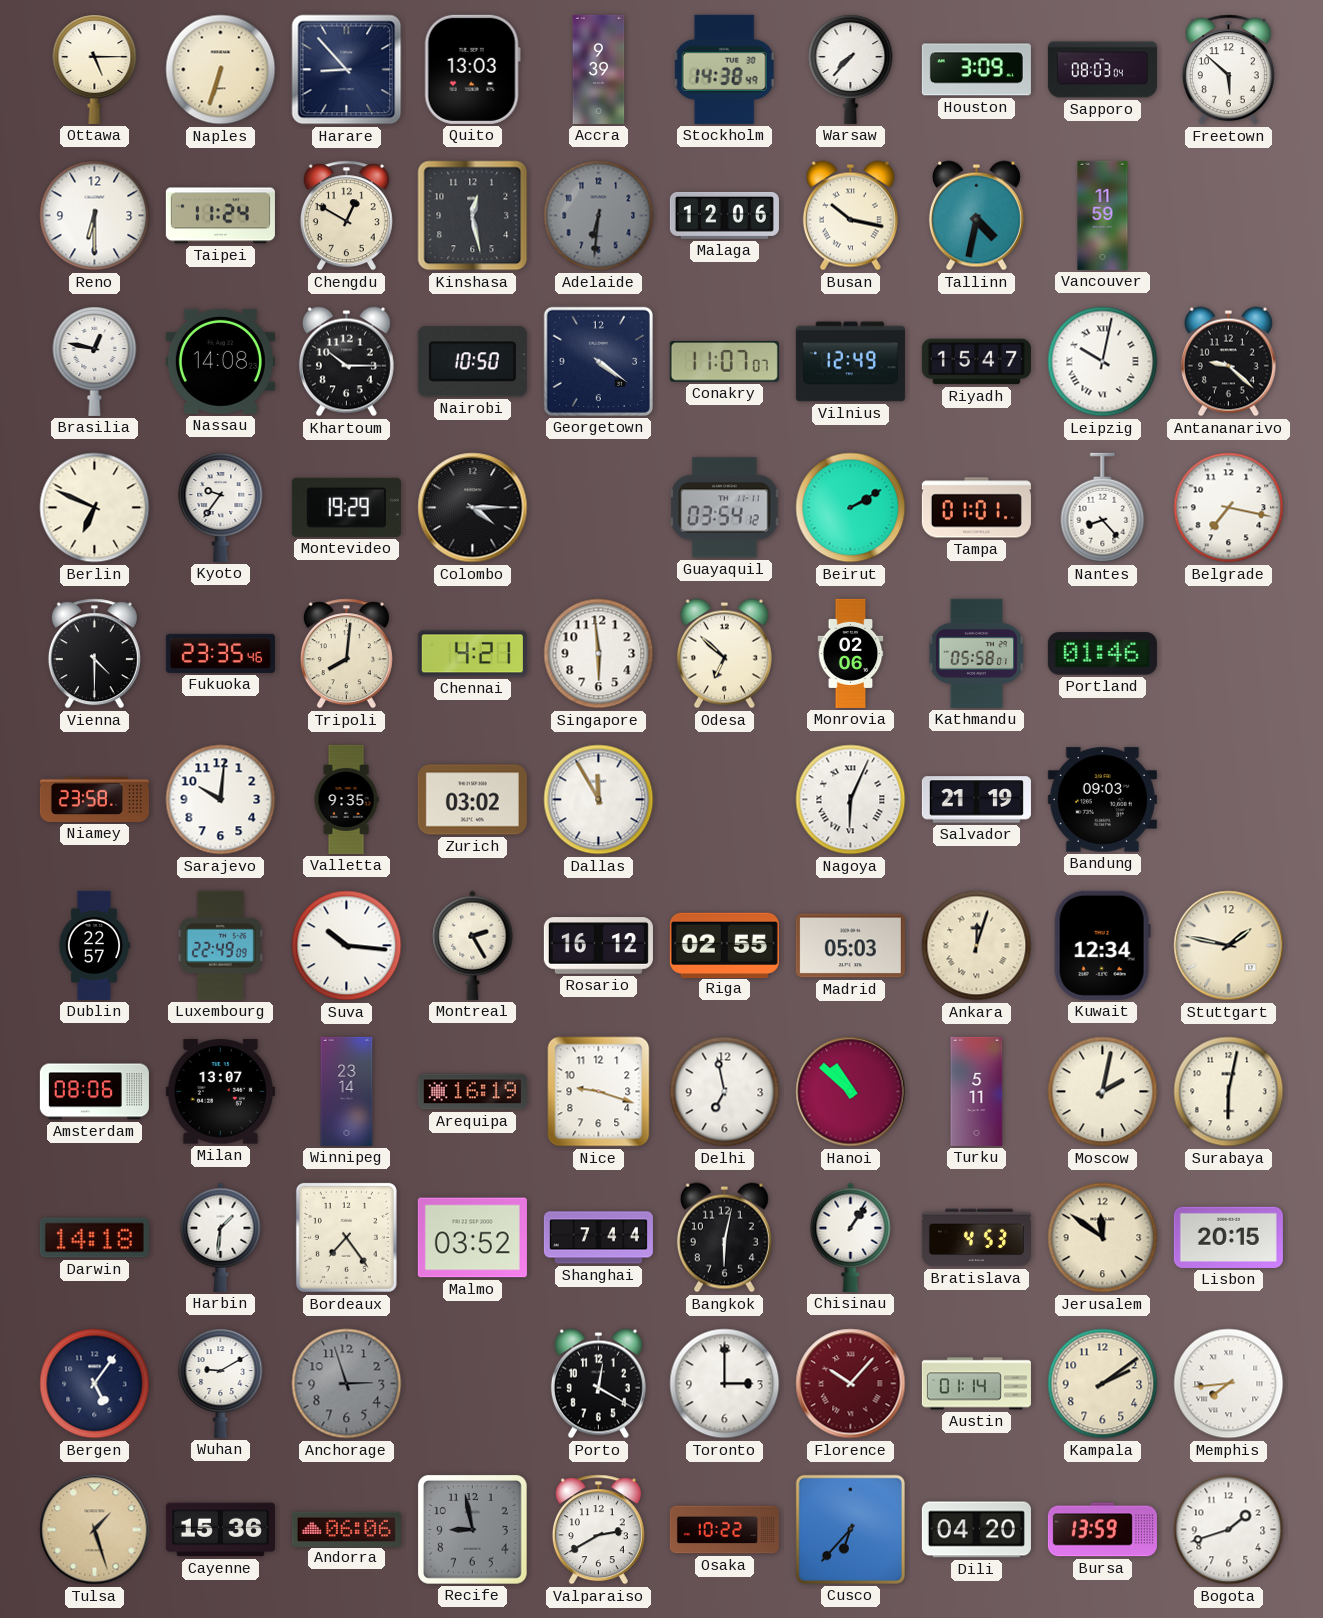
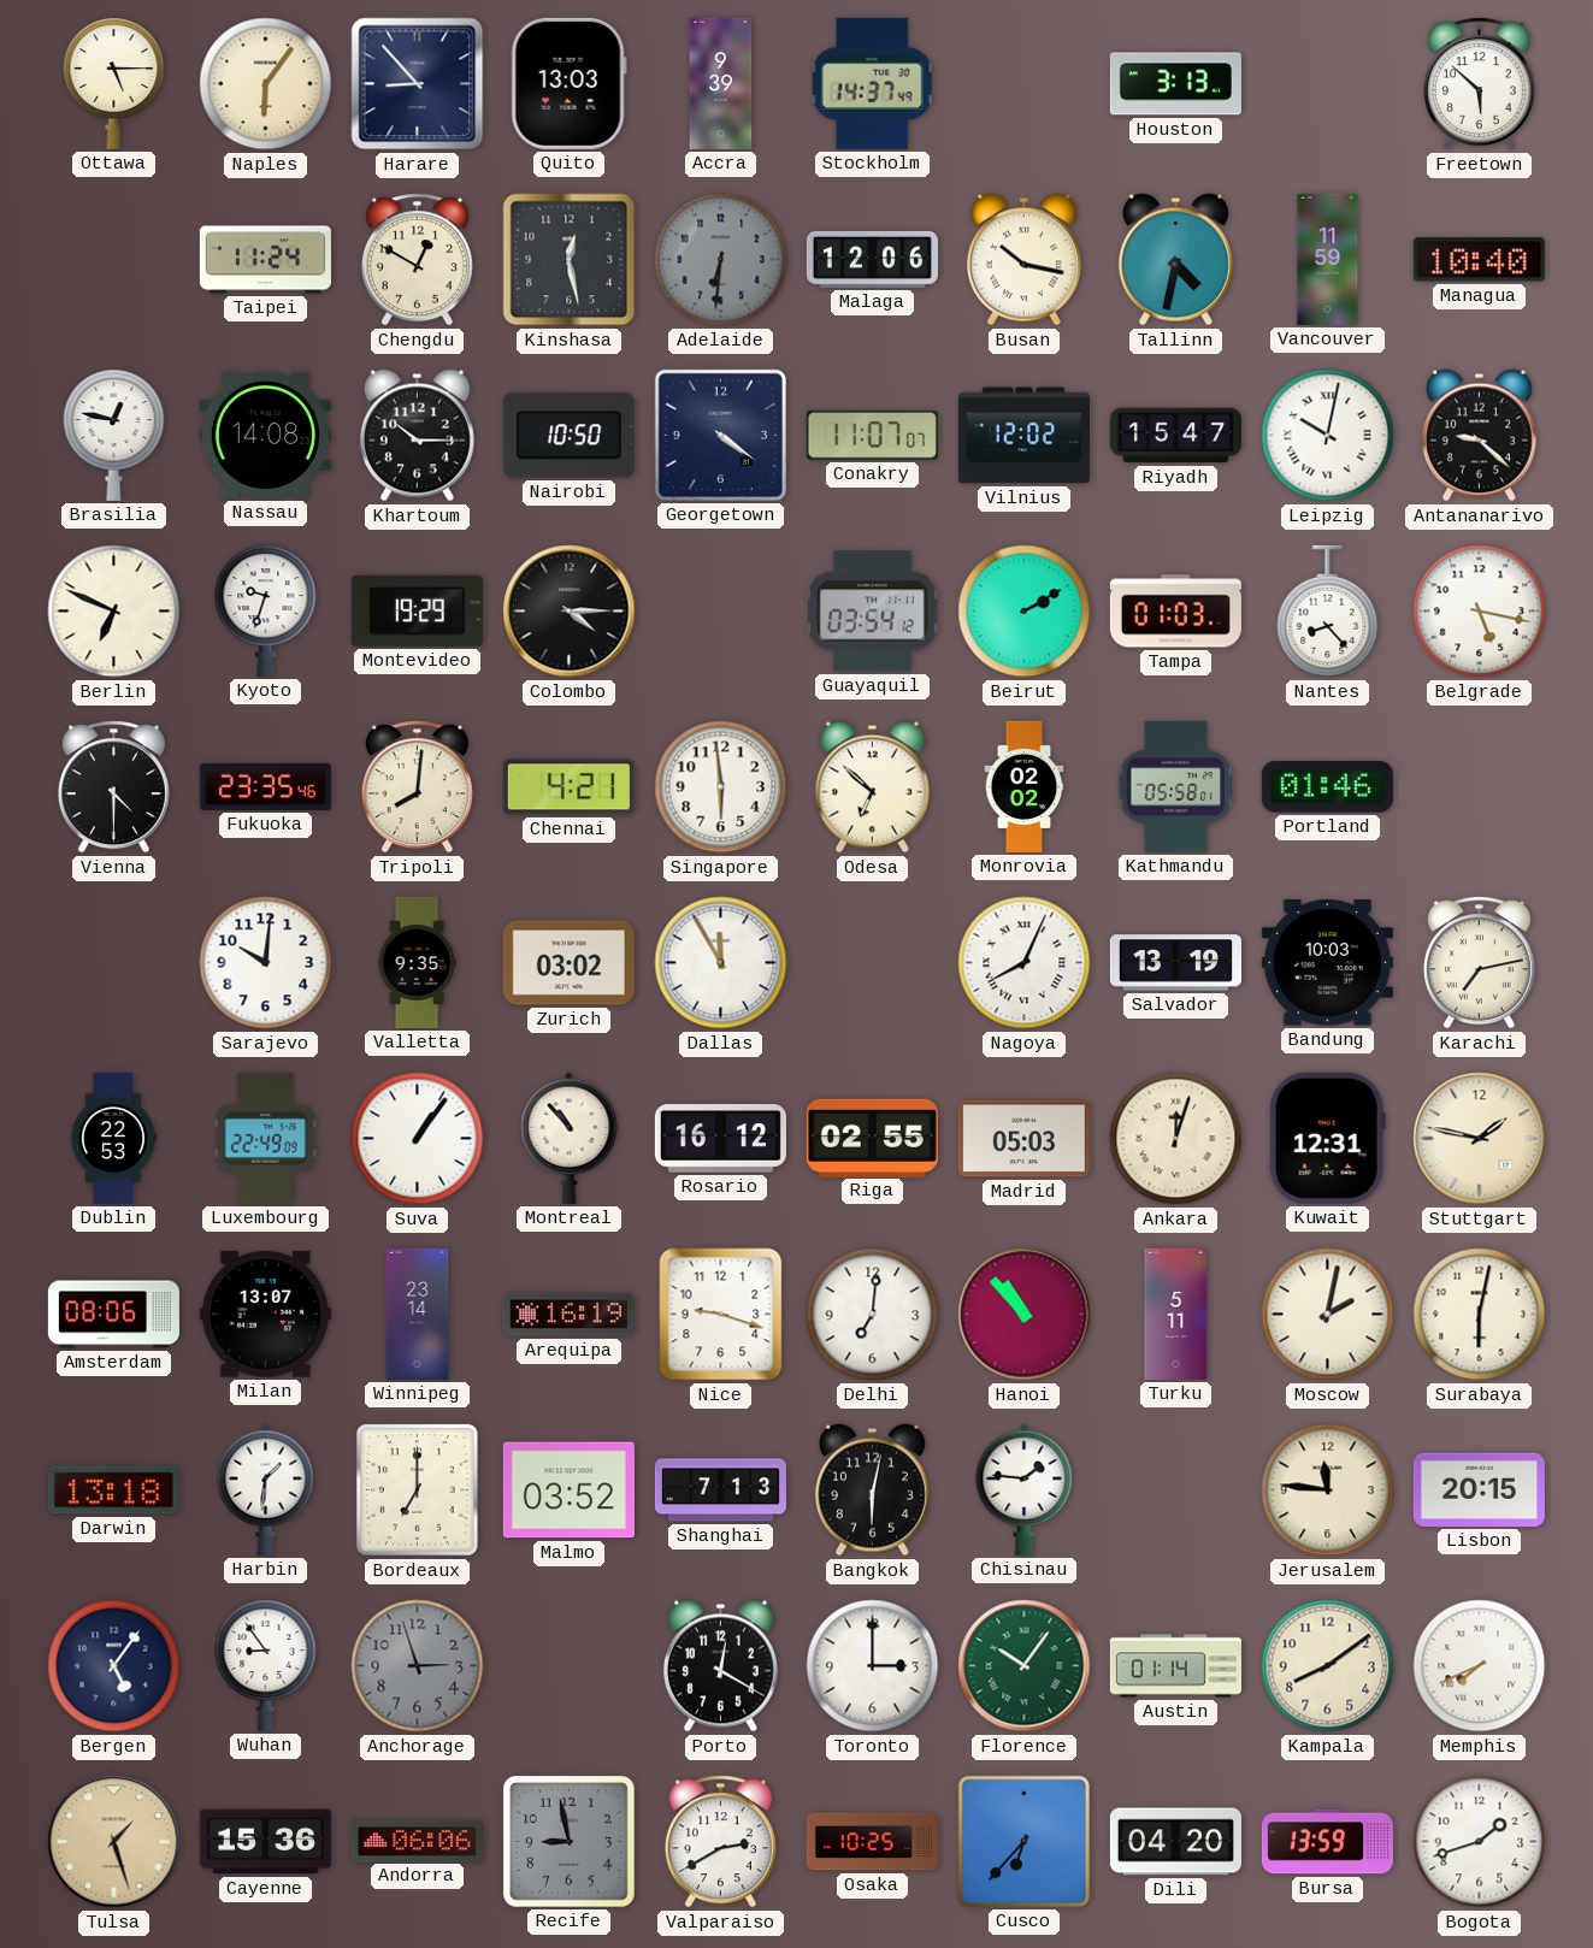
Naples: 6:33 -> 6:06 (266, 84)
Stockholm: 14:38 -> 14:37 (872, 83)
Warsaw: 7:37 -> none (851, 69)
Houston: 3:09 -> 3:13 (1175, 84)
Sapporo: 08:03 -> none (1102, 70)
Reno: 6:30 -> none (95, 216)
Managua: none -> 10:40 (1479, 260)
Vilnius: 12:49 -> 12:02 (1023, 436)
Kyoto: 9:36 -> 9:33 (266, 610)
Tampa: 01:01 -> 01:03 (1175, 612)
Belgrade: 7:17 -> 5:17 (1480, 612)
Monrovia: 02:06 -> 02:02 (1025, 786)
Niamey: 23:58 -> none (94, 799)
Nagoya: 6:04 -> 8:04 (1025, 963)
Salvador: 21:19 -> 13:19 (1175, 963)
Bandung: 09:03 -> 10:03 (1327, 963)
Karachi: none -> 7:13 (1479, 963)
Dublin: 22:57 -> 22:53 (113, 1138)
Suva: 10:16 -> 1:06 (418, 1139)
Montreal: 2:25 -> 10:53 (570, 1138)
Kuwait: 12:34 -> 12:31 (1327, 1138)
Delhi: 6:58 -> 7:01 (873, 1315)
Hanoi: 10:52 -> 10:53 (1025, 1315)
Darwin: 14:18 -> 13:18 (113, 1490)
Bordeaux: 7:24 -> 7:00 (417, 1489)
Shanghai: 7:44 -> 7:13 (720, 1490)
Chisinau: 1:06 -> 1:46 (1025, 1489)
Bratislava: 4:53 -> none (976, 1238)
Jerusalem: 11:51 -> 11:46 (1328, 1490)
Wuhan: 9:10 -> 8:54 (266, 1665)
Florence: 10:07 -> 10:06 (1025, 1666)
Florence dial: burgundy -> green (1025, 1666)
Kampala: 2:09 -> 8:09 (1328, 1666)
Memphis: 7:44 -> 7:41 (1480, 1666)
Osaka: 10:22 -> 10:25 (872, 1842)
